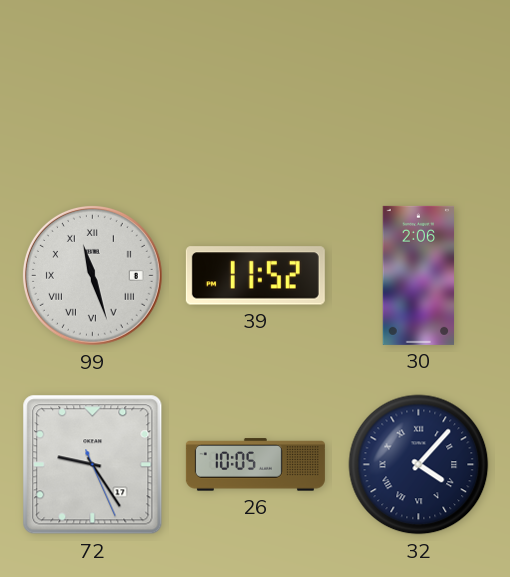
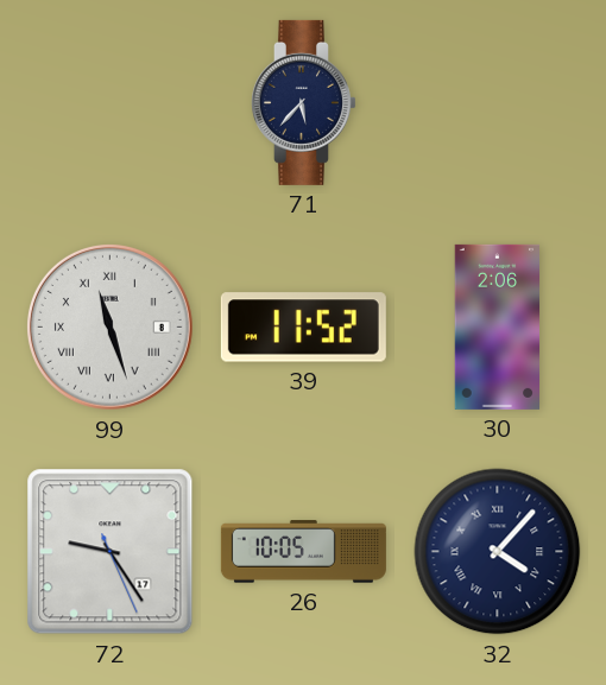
71: none -> 5:37 (303, 102)
